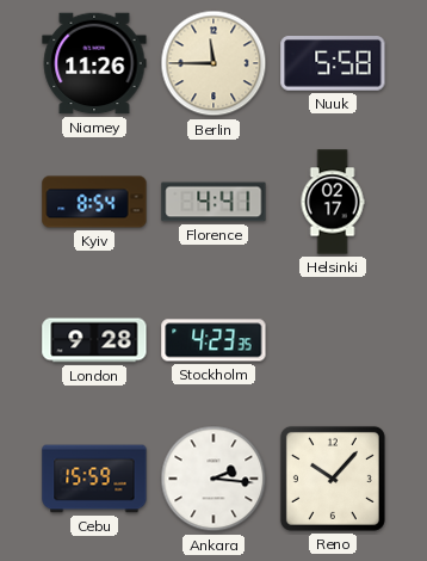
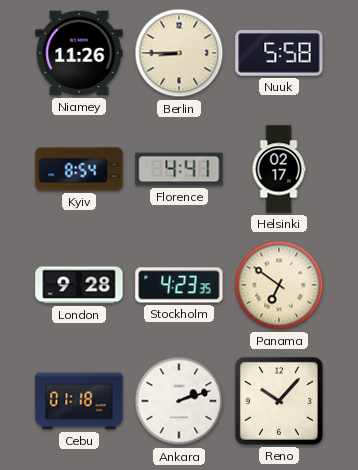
Berlin: 11:45 -> 8:45 (179, 53)
Panama: none -> 6:51 (279, 285)
Cebu: 15:59 -> 01:18 (79, 401)
Ankara: 2:16 -> 2:12 (179, 401)
